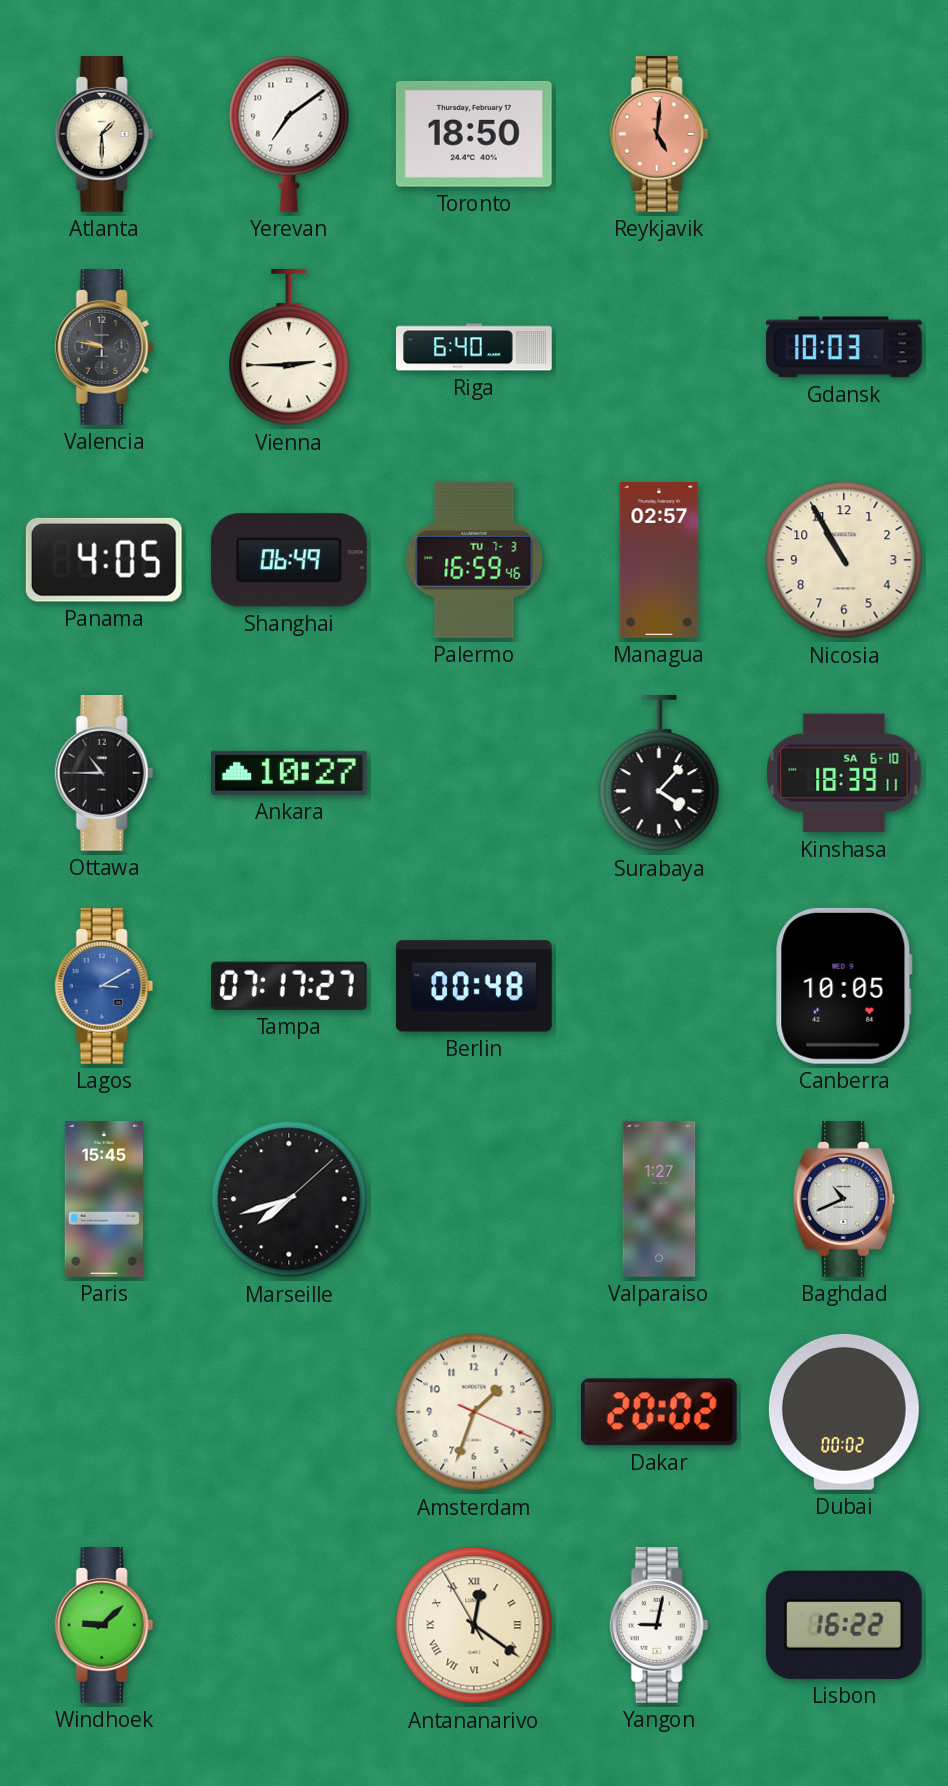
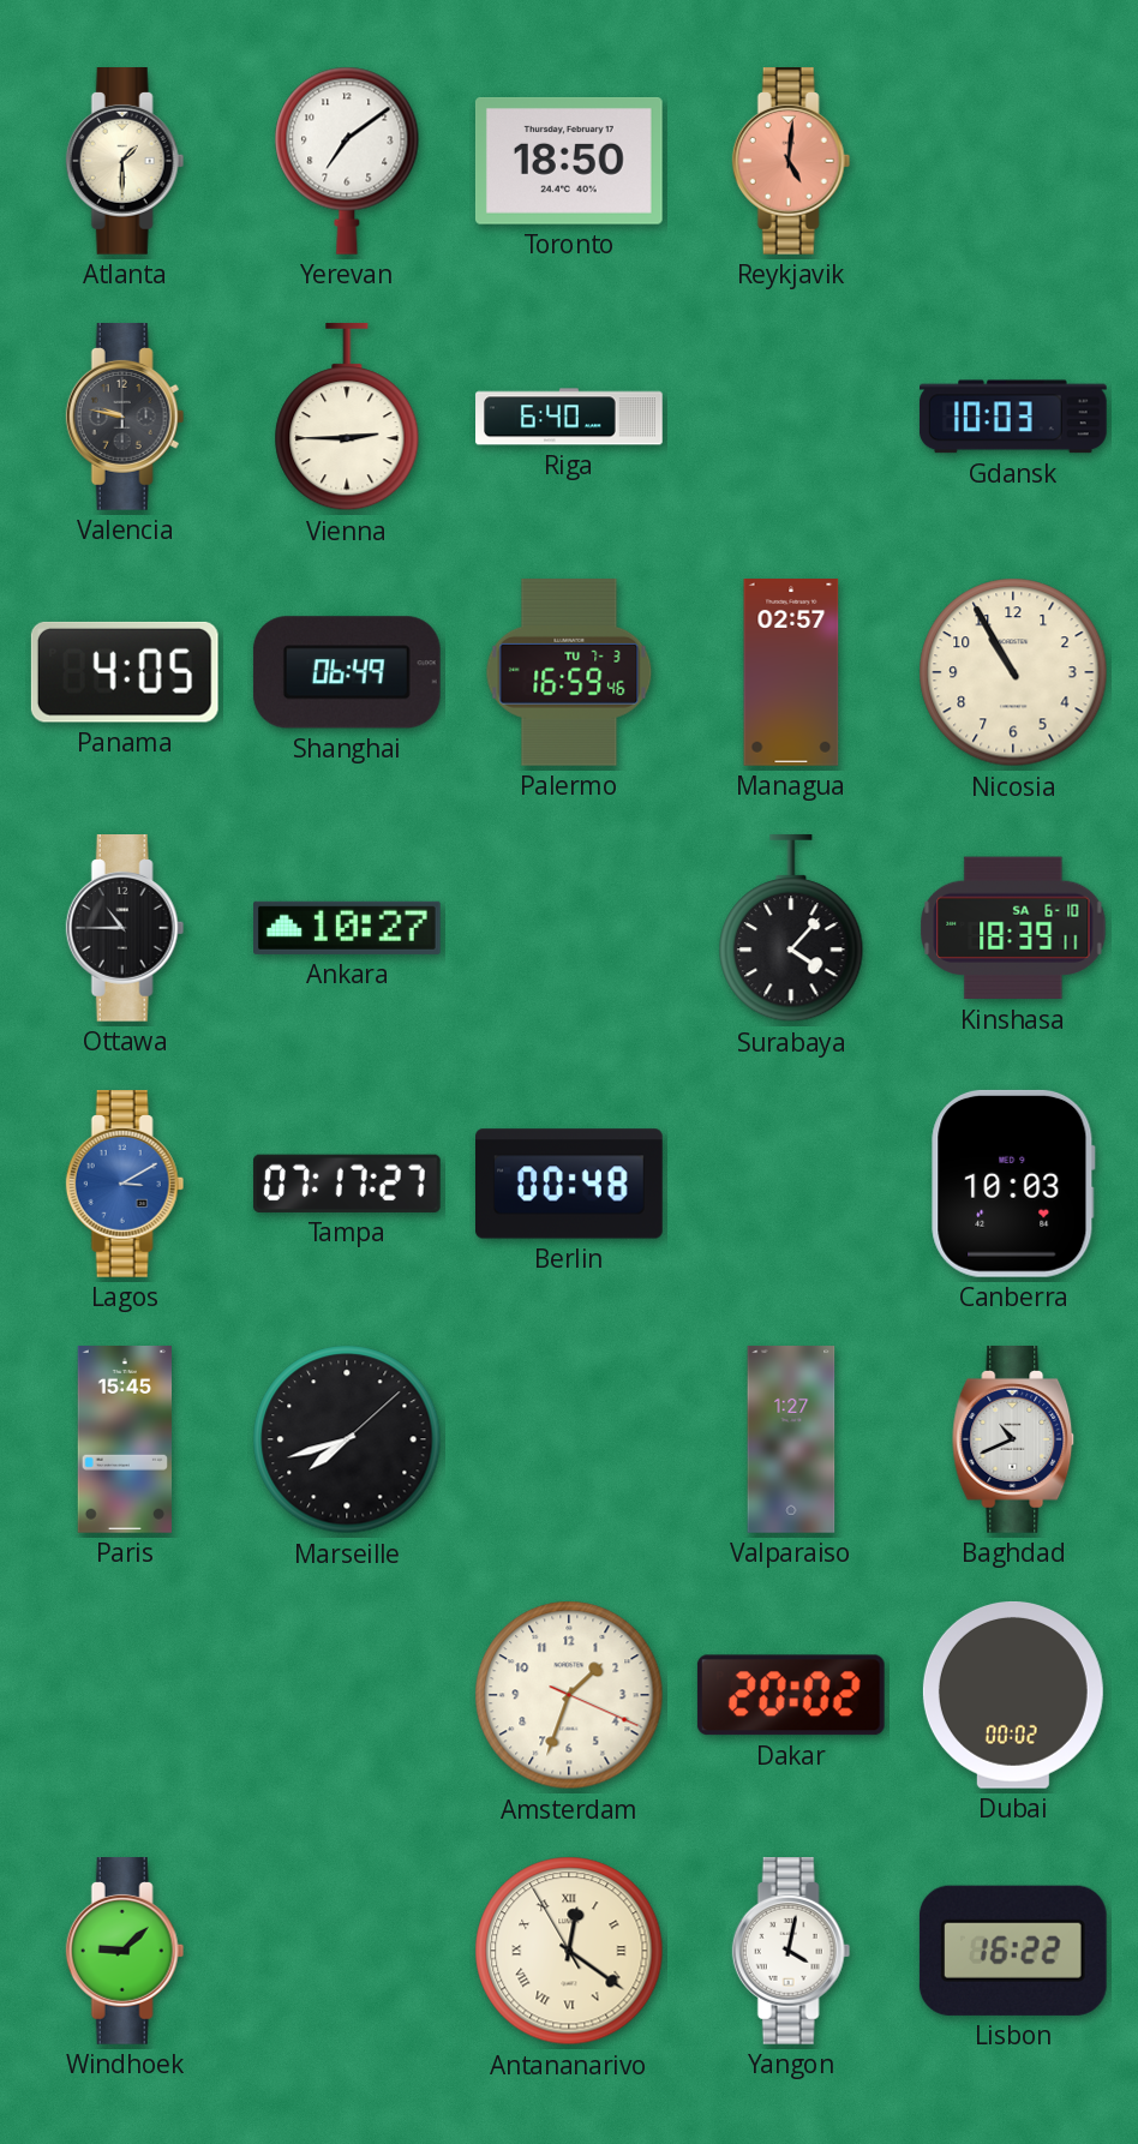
Canberra: 10:05 -> 10:03 (1013, 1184)
Yangon: 9:02 -> 4:02 (791, 1952)
